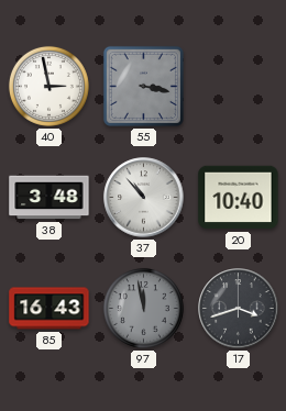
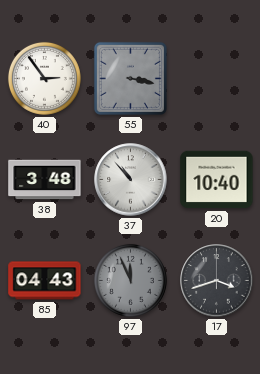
40: 2:58 -> 2:54 (44, 78)
85: 16:43 -> 04:43 (45, 281)
97: 11:58 -> 11:56 (130, 280)
